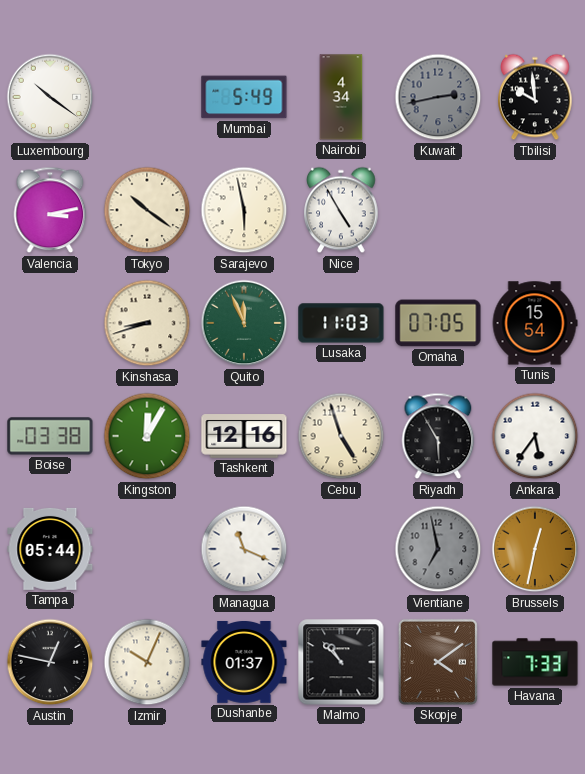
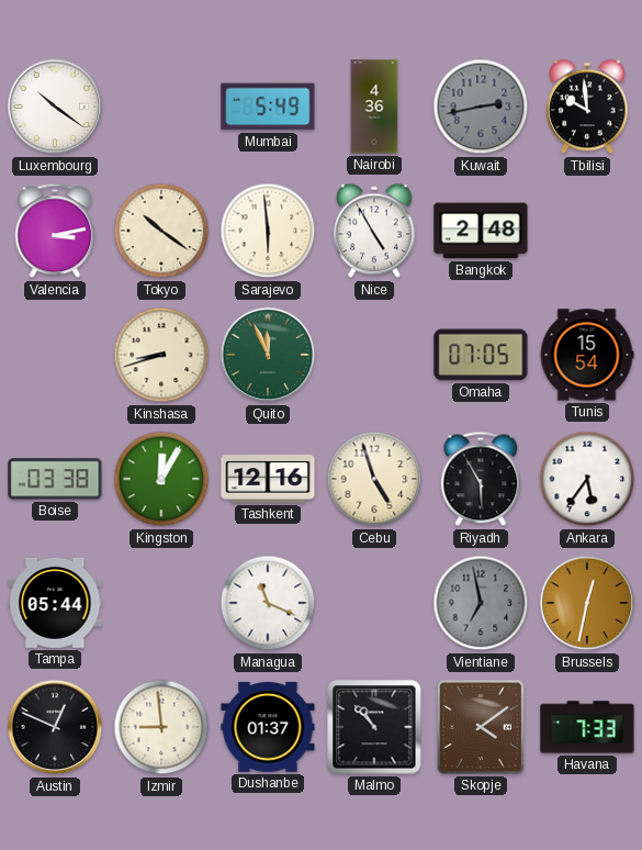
Nairobi: 4:34 -> 4:36 (374, 107)
Sarajevo: 5:58 -> 5:59 (268, 231)
Bangkok: none -> 2:48 (481, 231)
Lusaka: 11:03 -> none (341, 323)
Austin: 12:47 -> 12:49 (55, 727)
Izmir: 10:04 -> 8:59 (161, 727)
